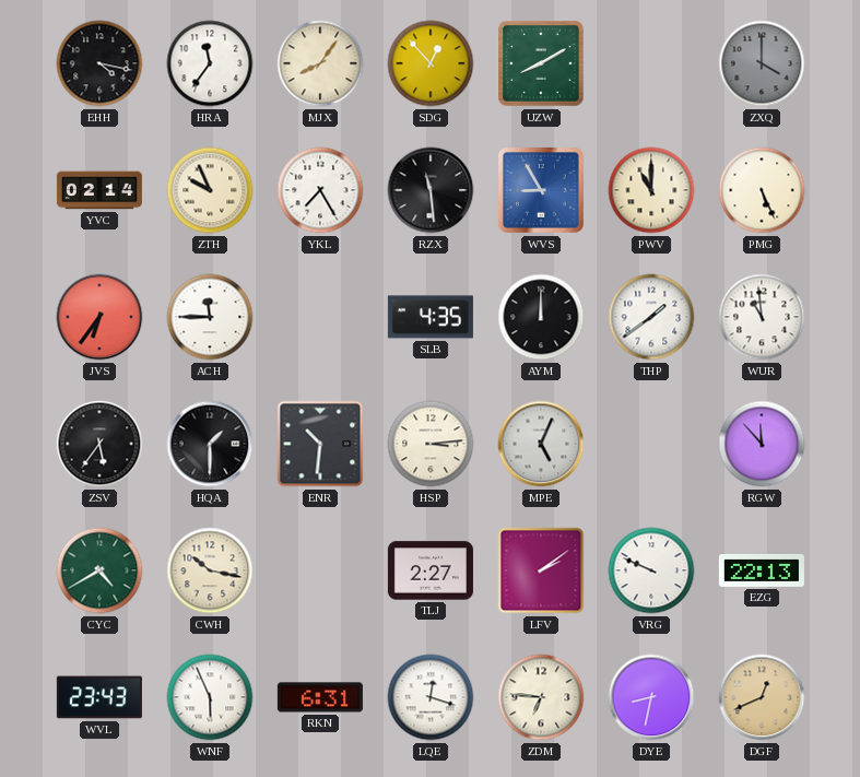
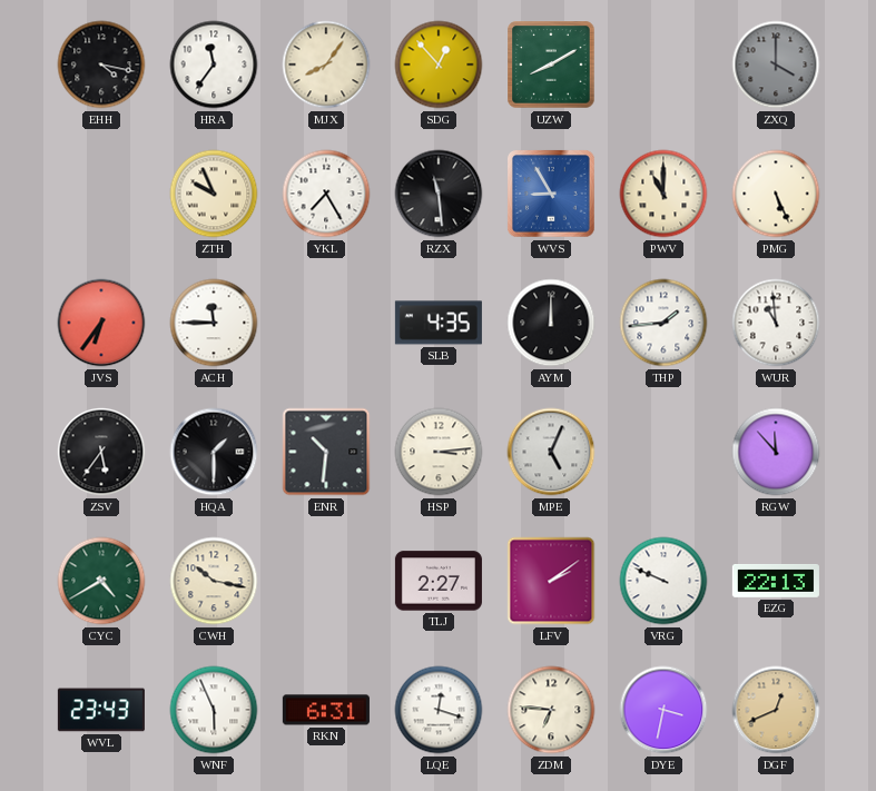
YVC: 02:14 -> none (99, 190)
THP: 1:39 -> 1:44 (663, 323)
DYE: 8:32 -> 3:32 (663, 710)
